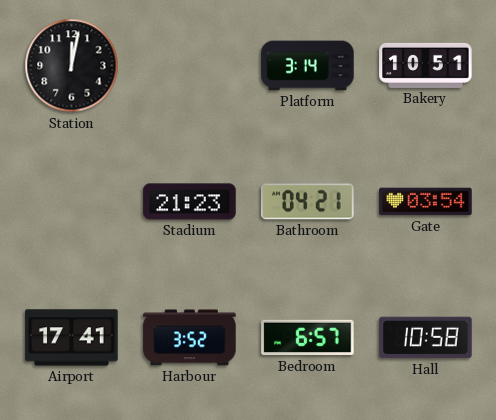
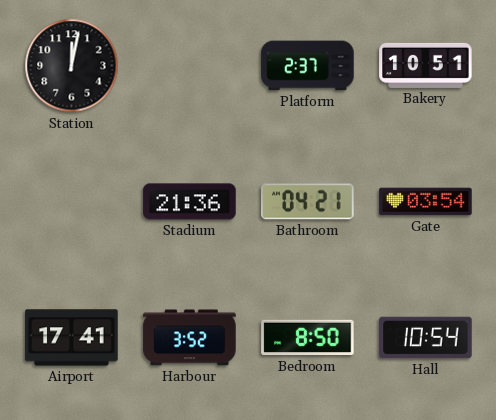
Platform: 3:14 -> 2:37 (308, 66)
Stadium: 21:23 -> 21:36 (190, 202)
Bedroom: 6:57 -> 8:50 (308, 338)
Hall: 10:58 -> 10:54 (426, 338)
